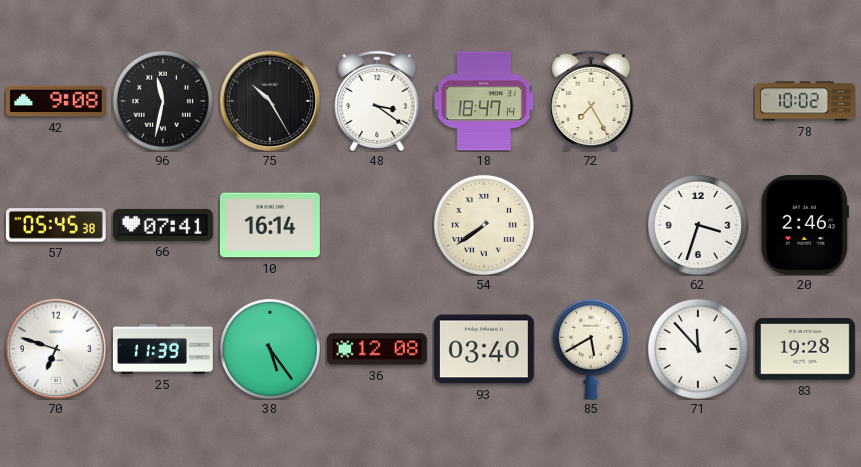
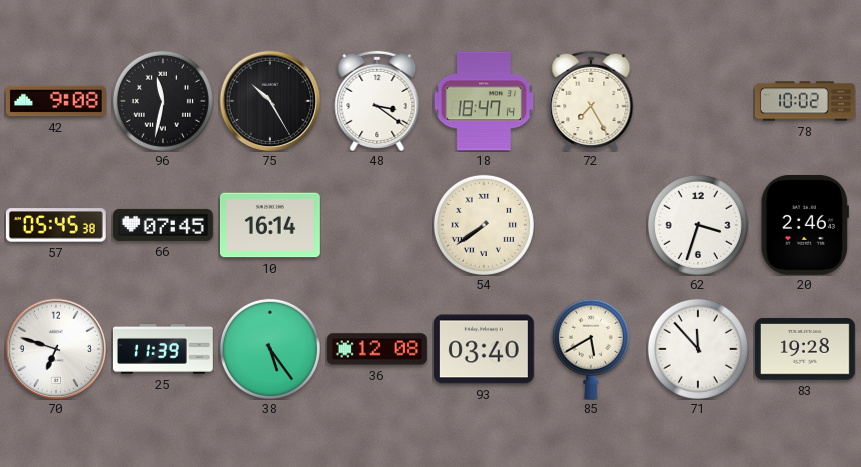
66: 07:41 -> 07:45 (163, 225)
